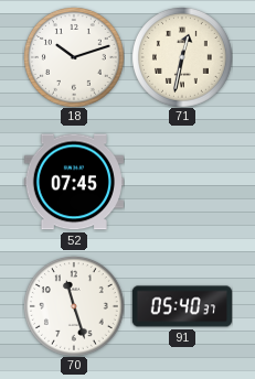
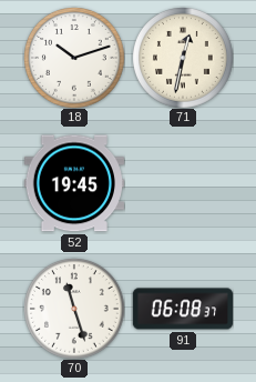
52: 07:45 -> 19:45 (73, 183)
91: 05:40 -> 06:08 (182, 309)
